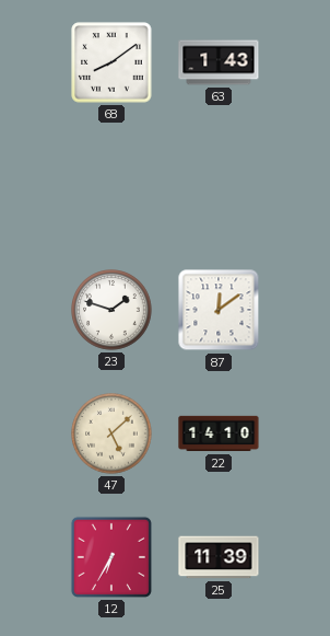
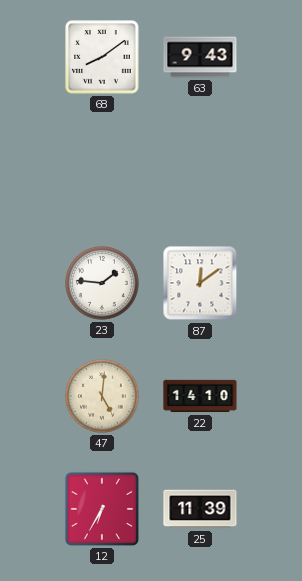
63: 1:43 -> 9:43 (200, 57)
23: 1:48 -> 1:46 (102, 283)
47: 5:08 -> 5:01 (102, 396)
